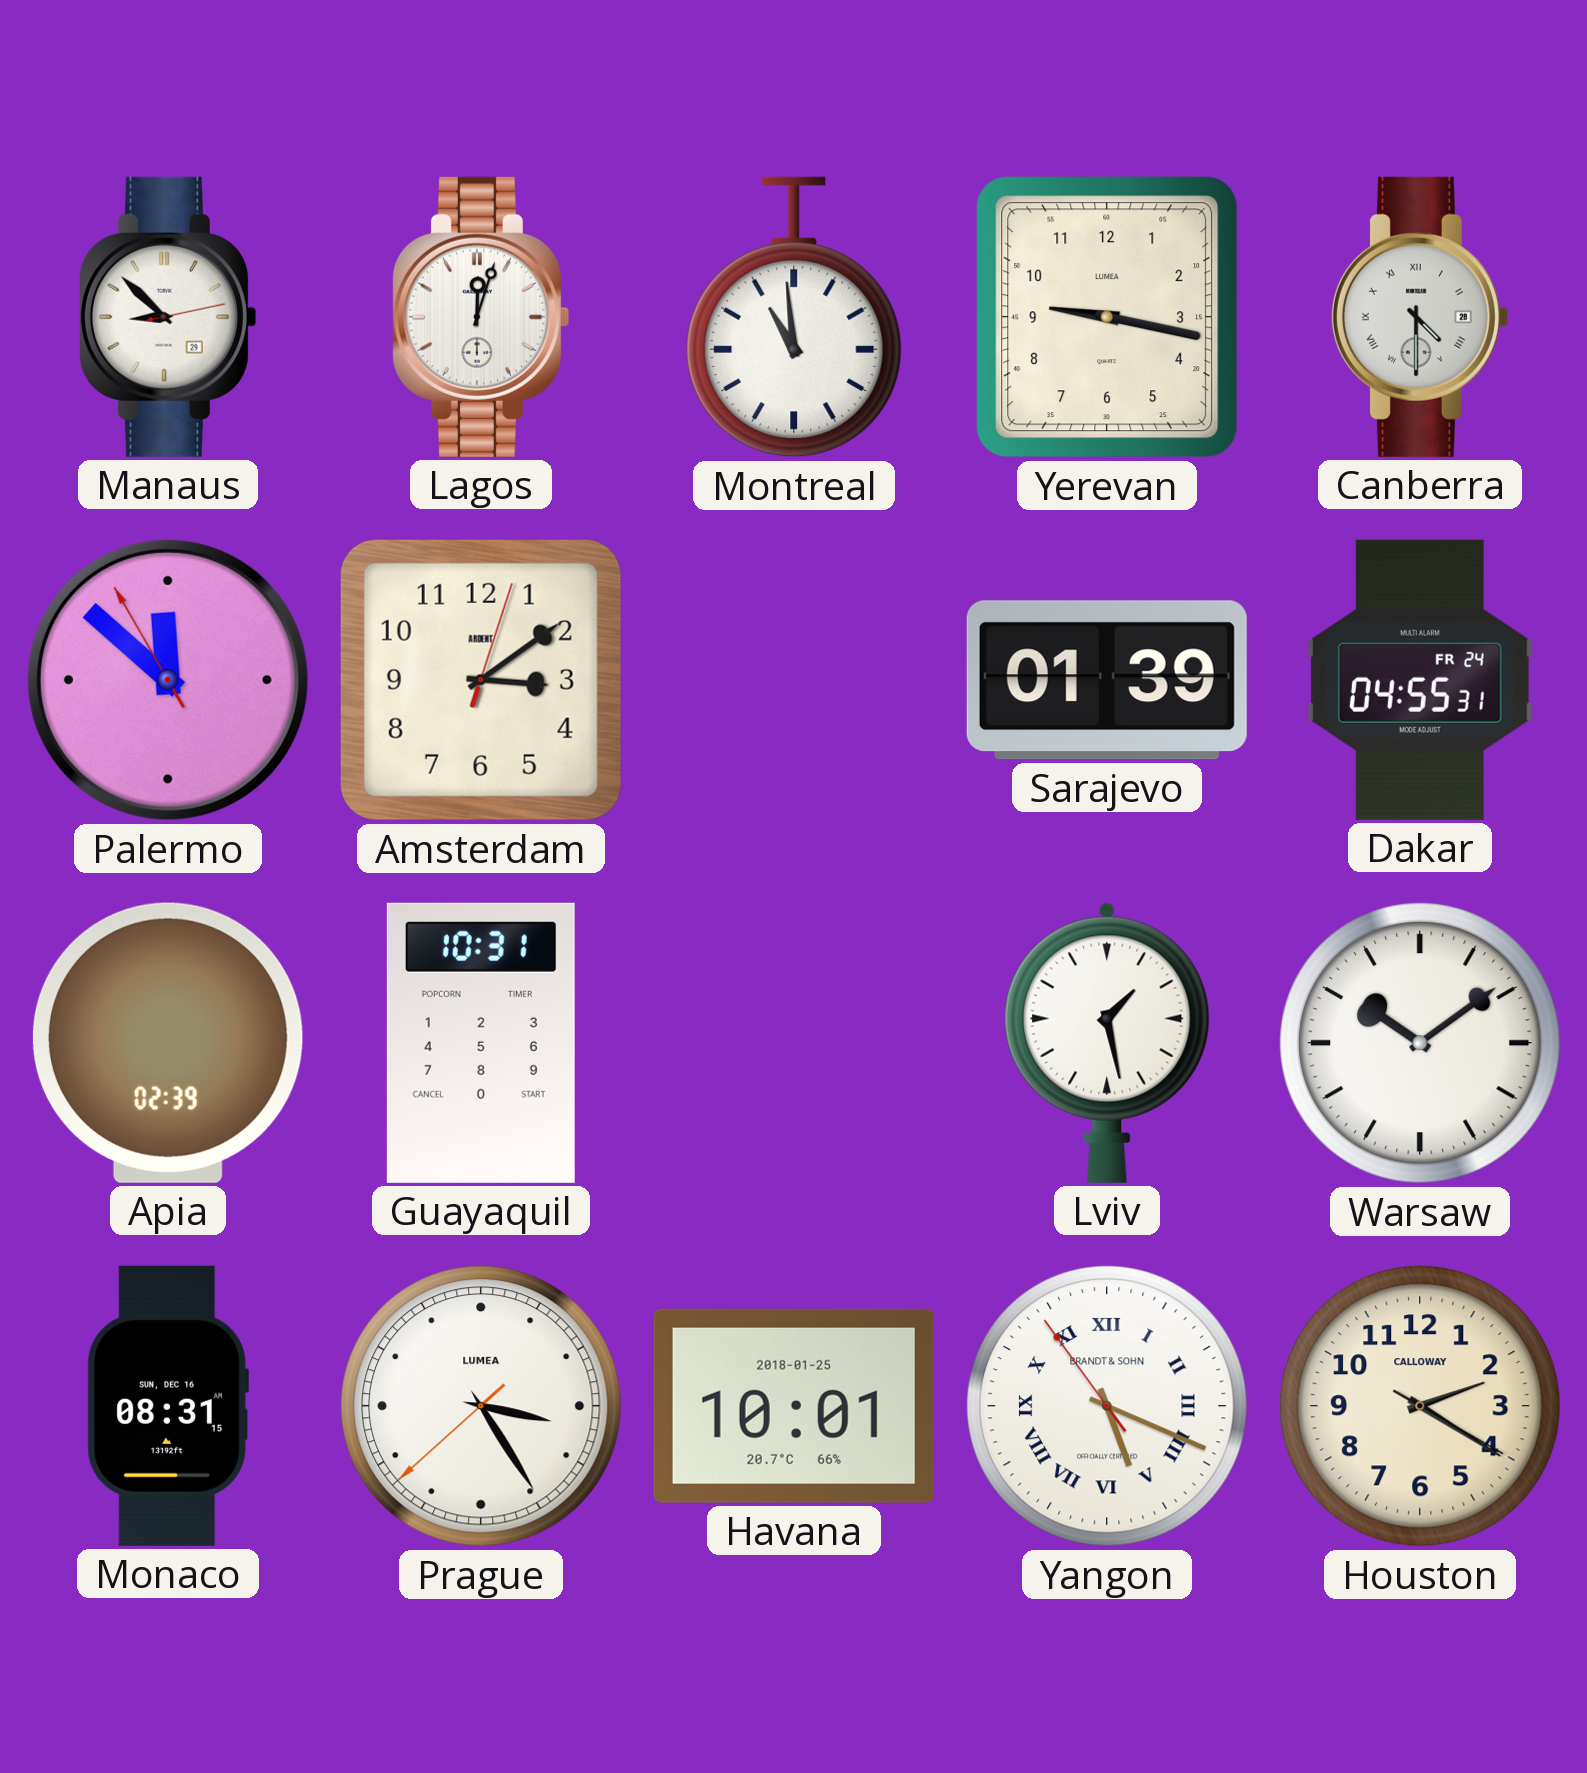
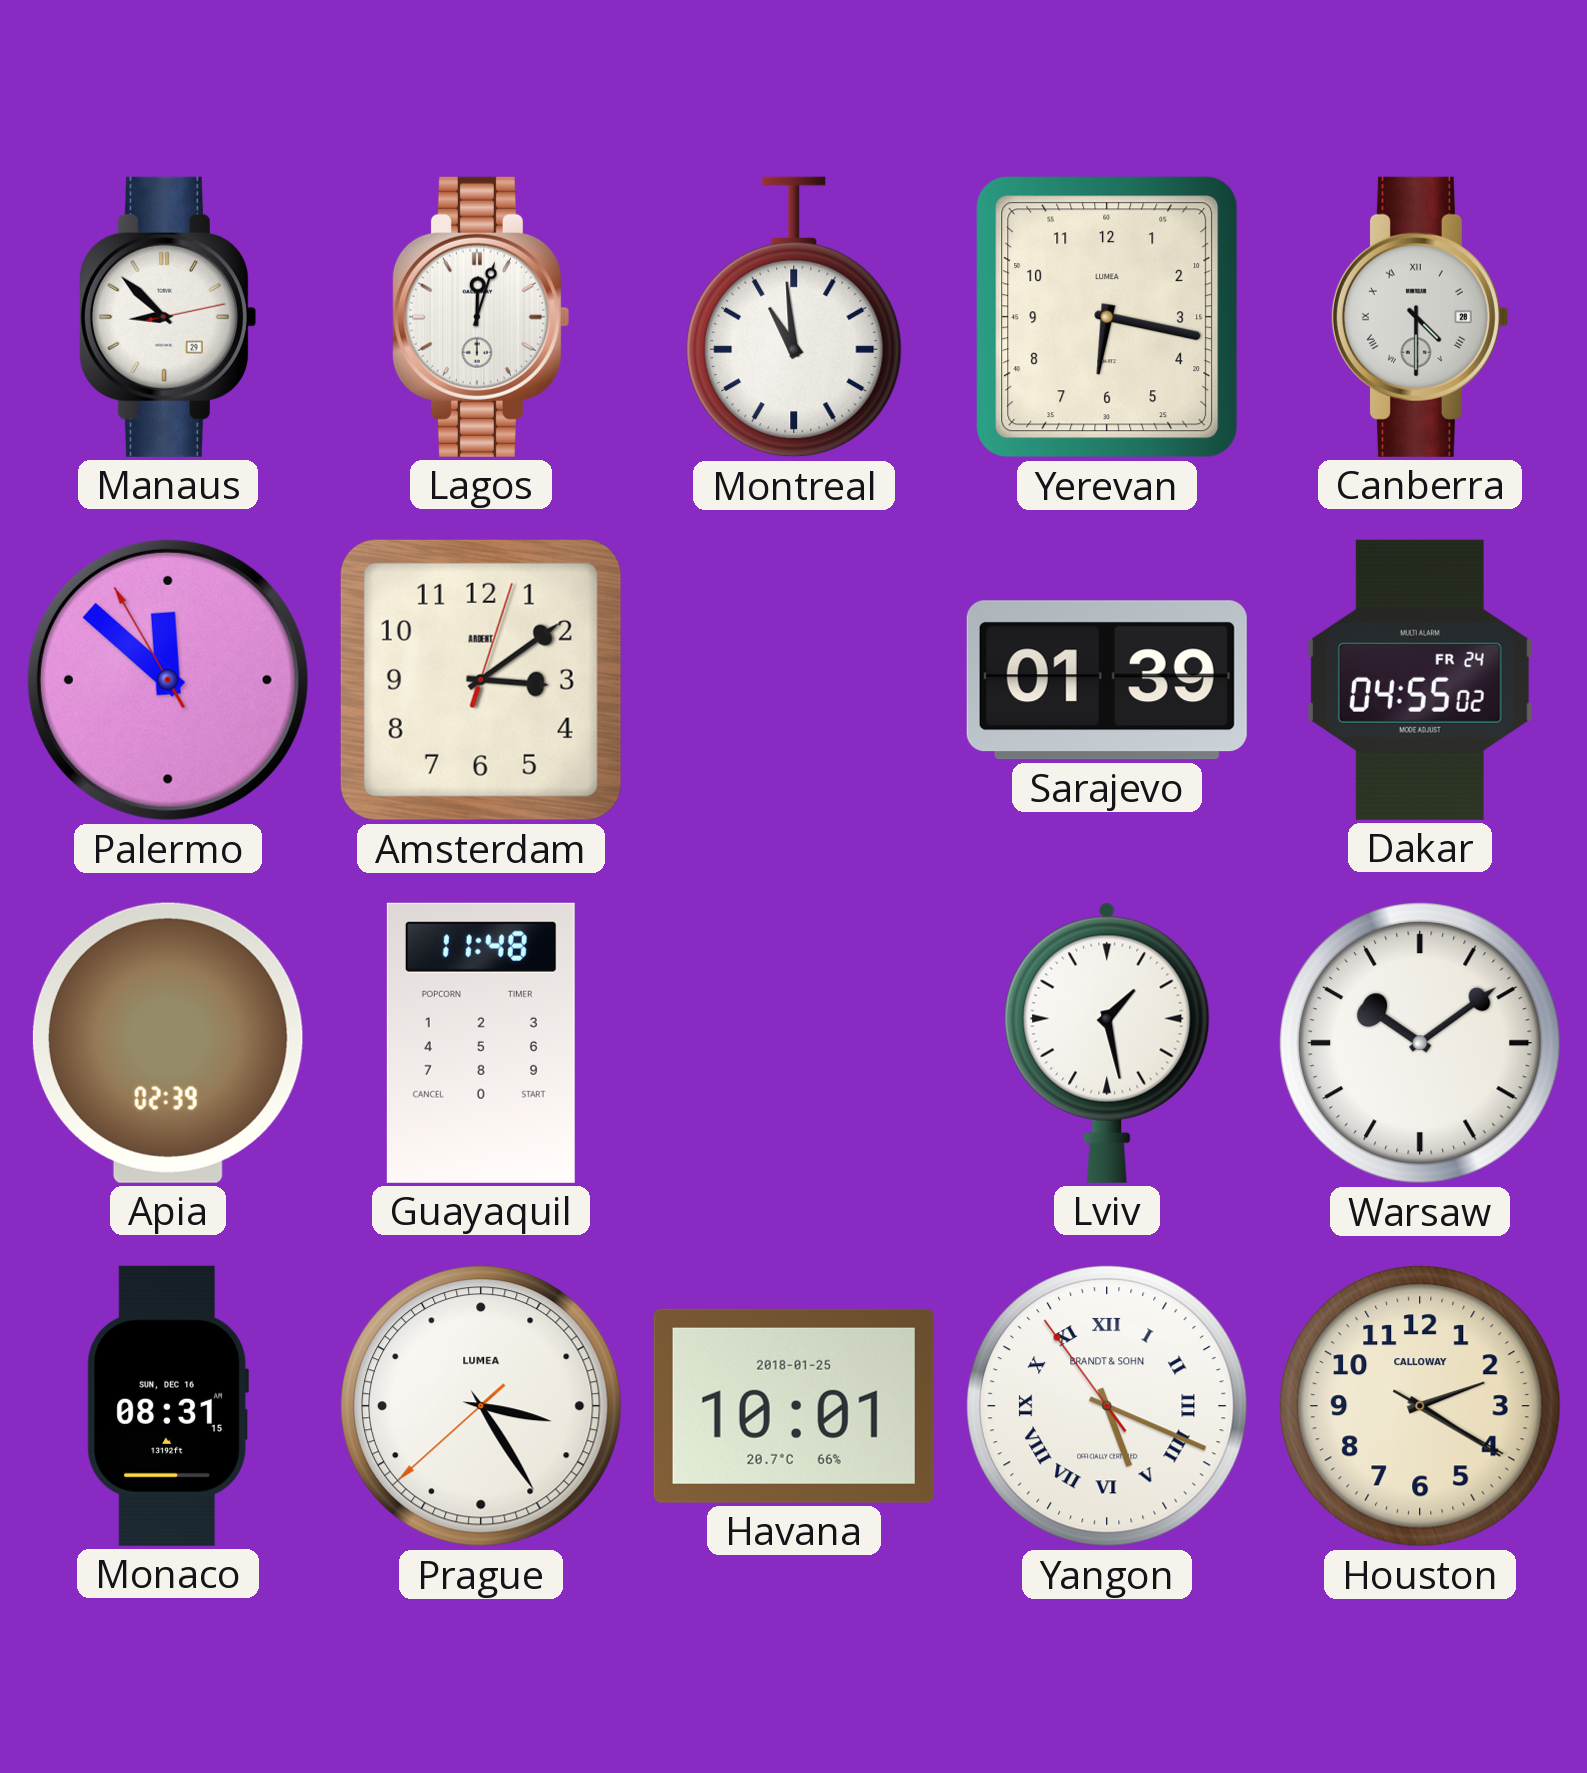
Yerevan: 9:17 -> 6:17 (1107, 317)
Dakar: 04:55:31 -> 04:55:02 (1420, 680)
Guayaquil: 10:31 -> 11:48 (481, 1043)
